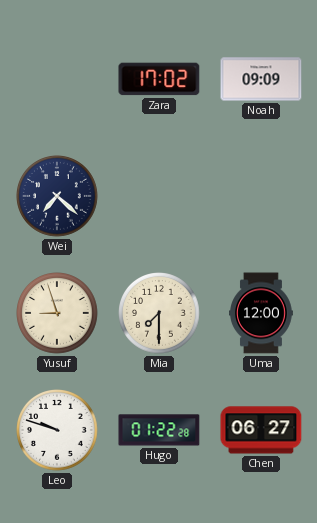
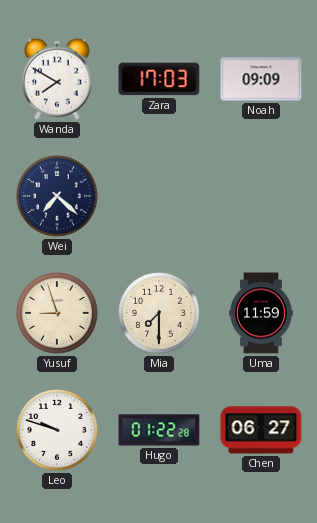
Wanda: none -> 7:50 (57, 79)
Zara: 17:02 -> 17:03 (159, 79)
Uma: 12:00 -> 11:59 (262, 313)
